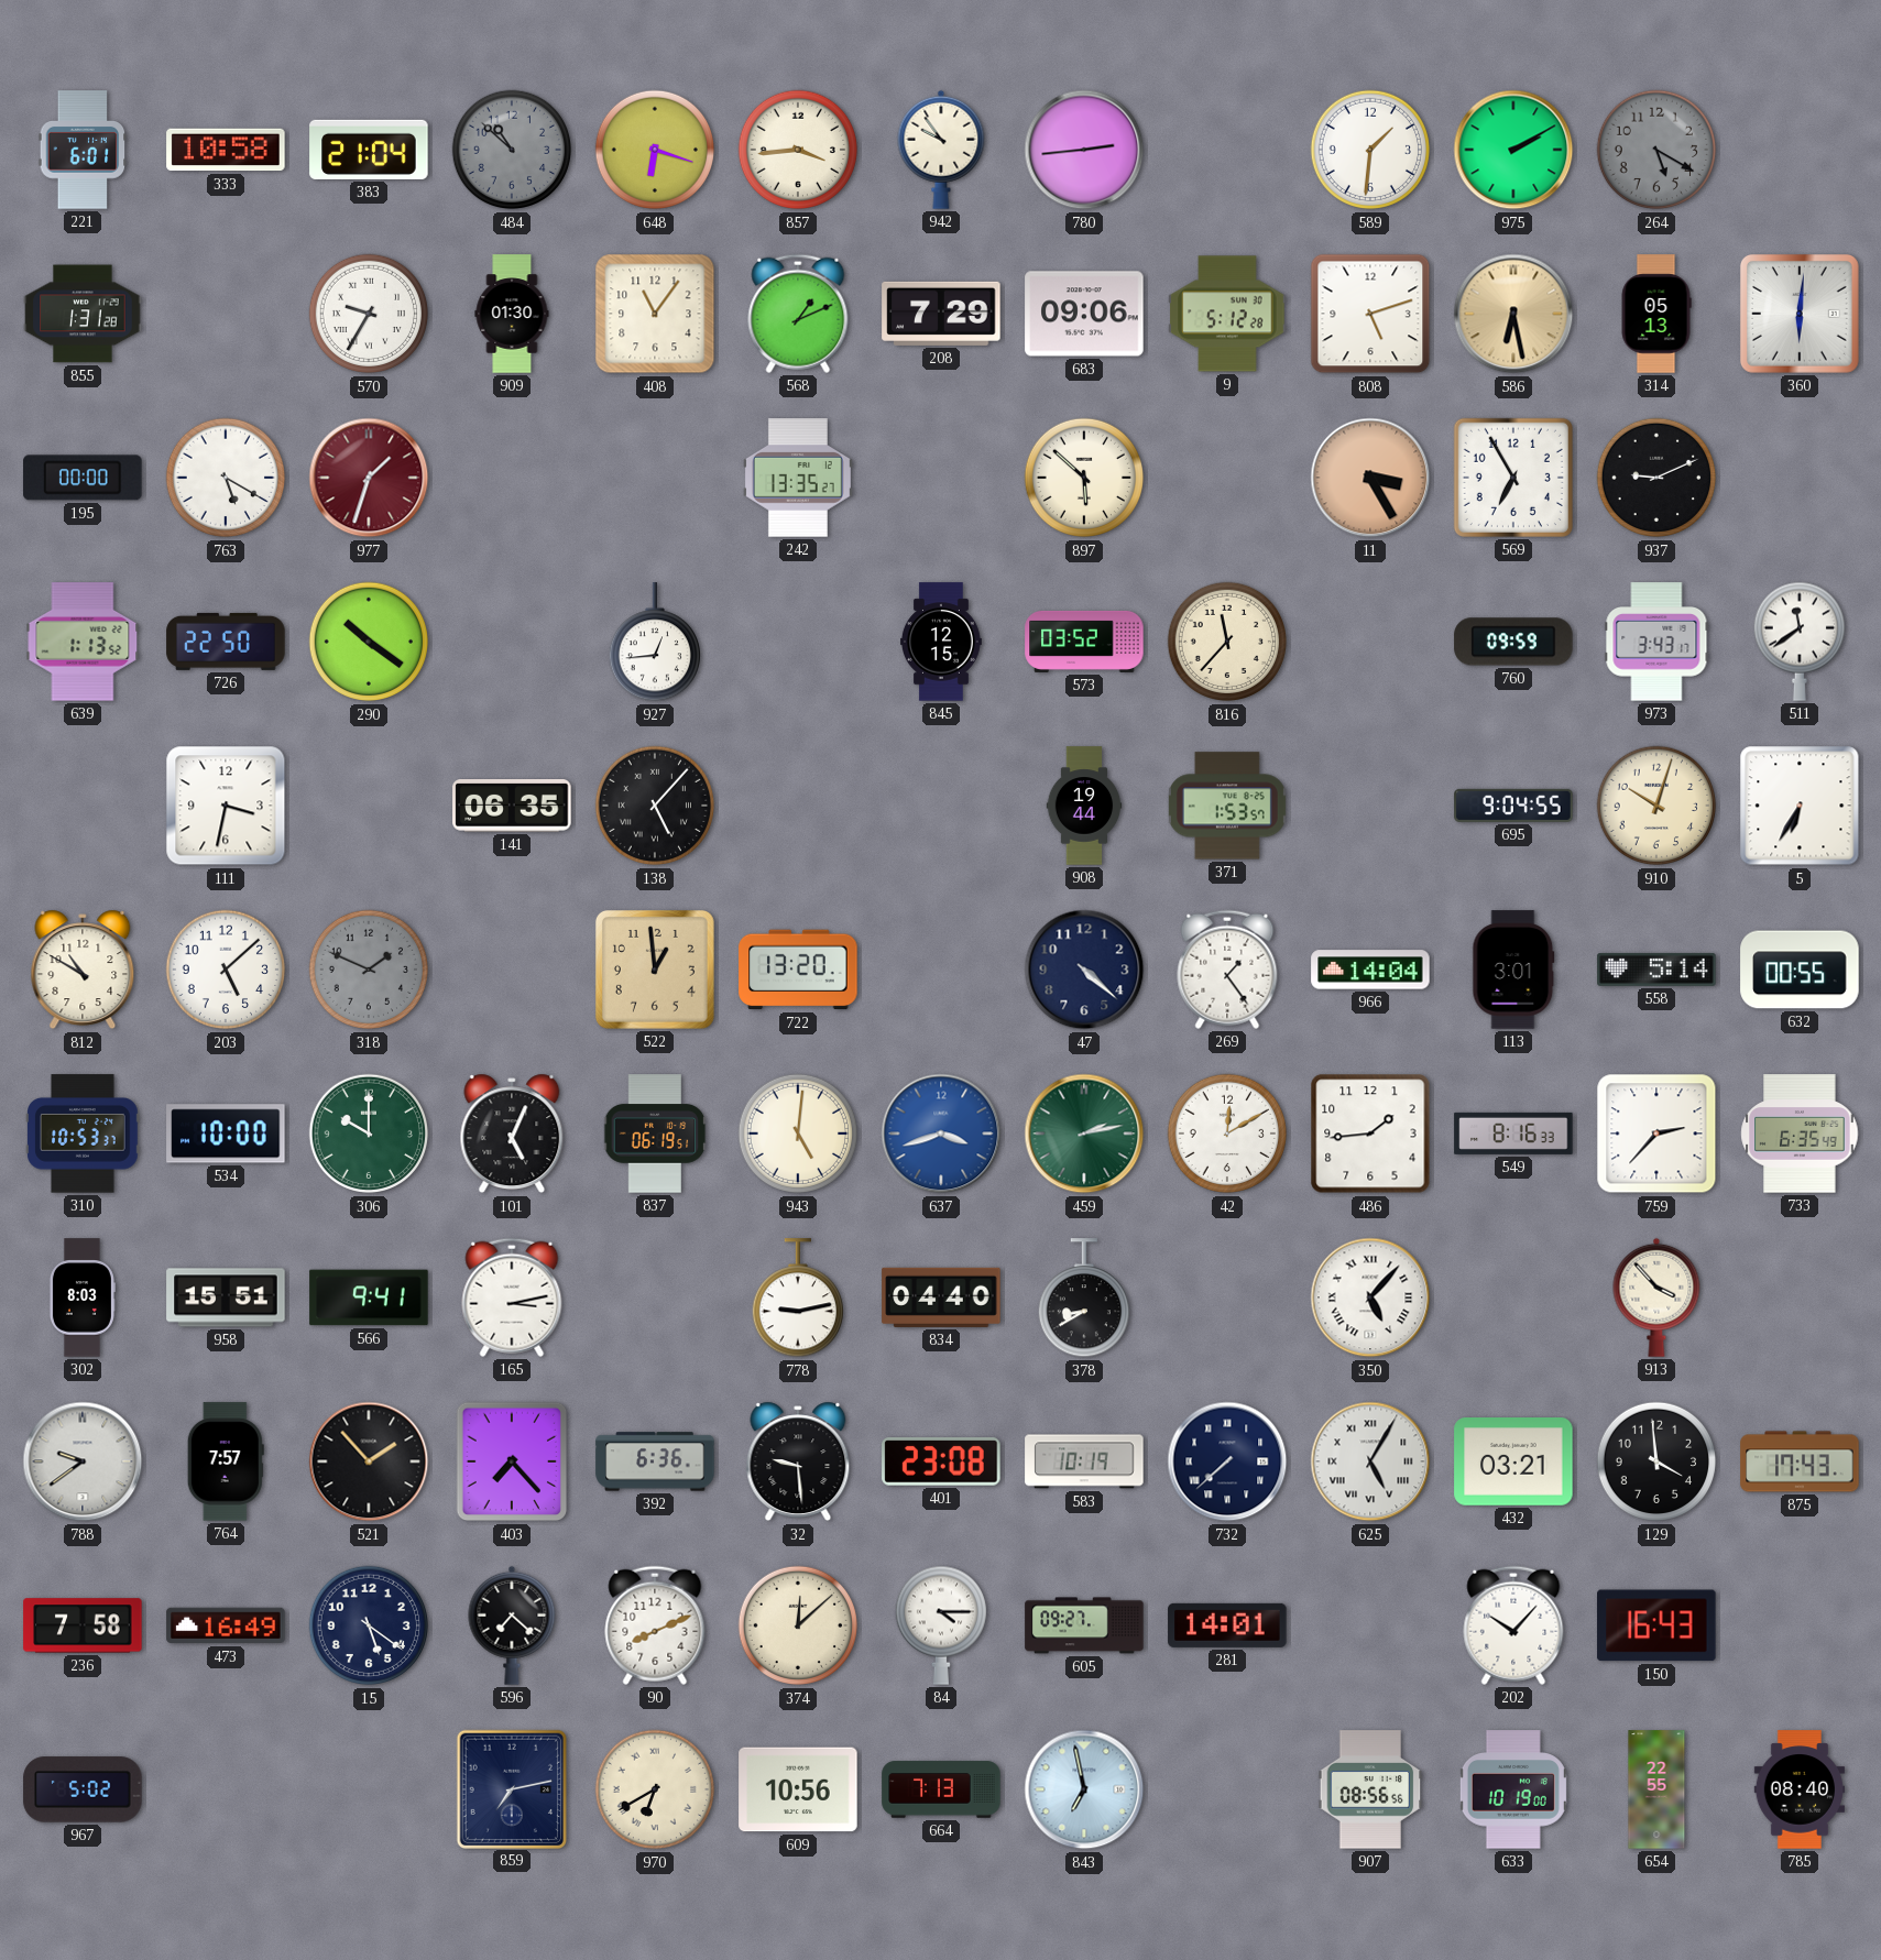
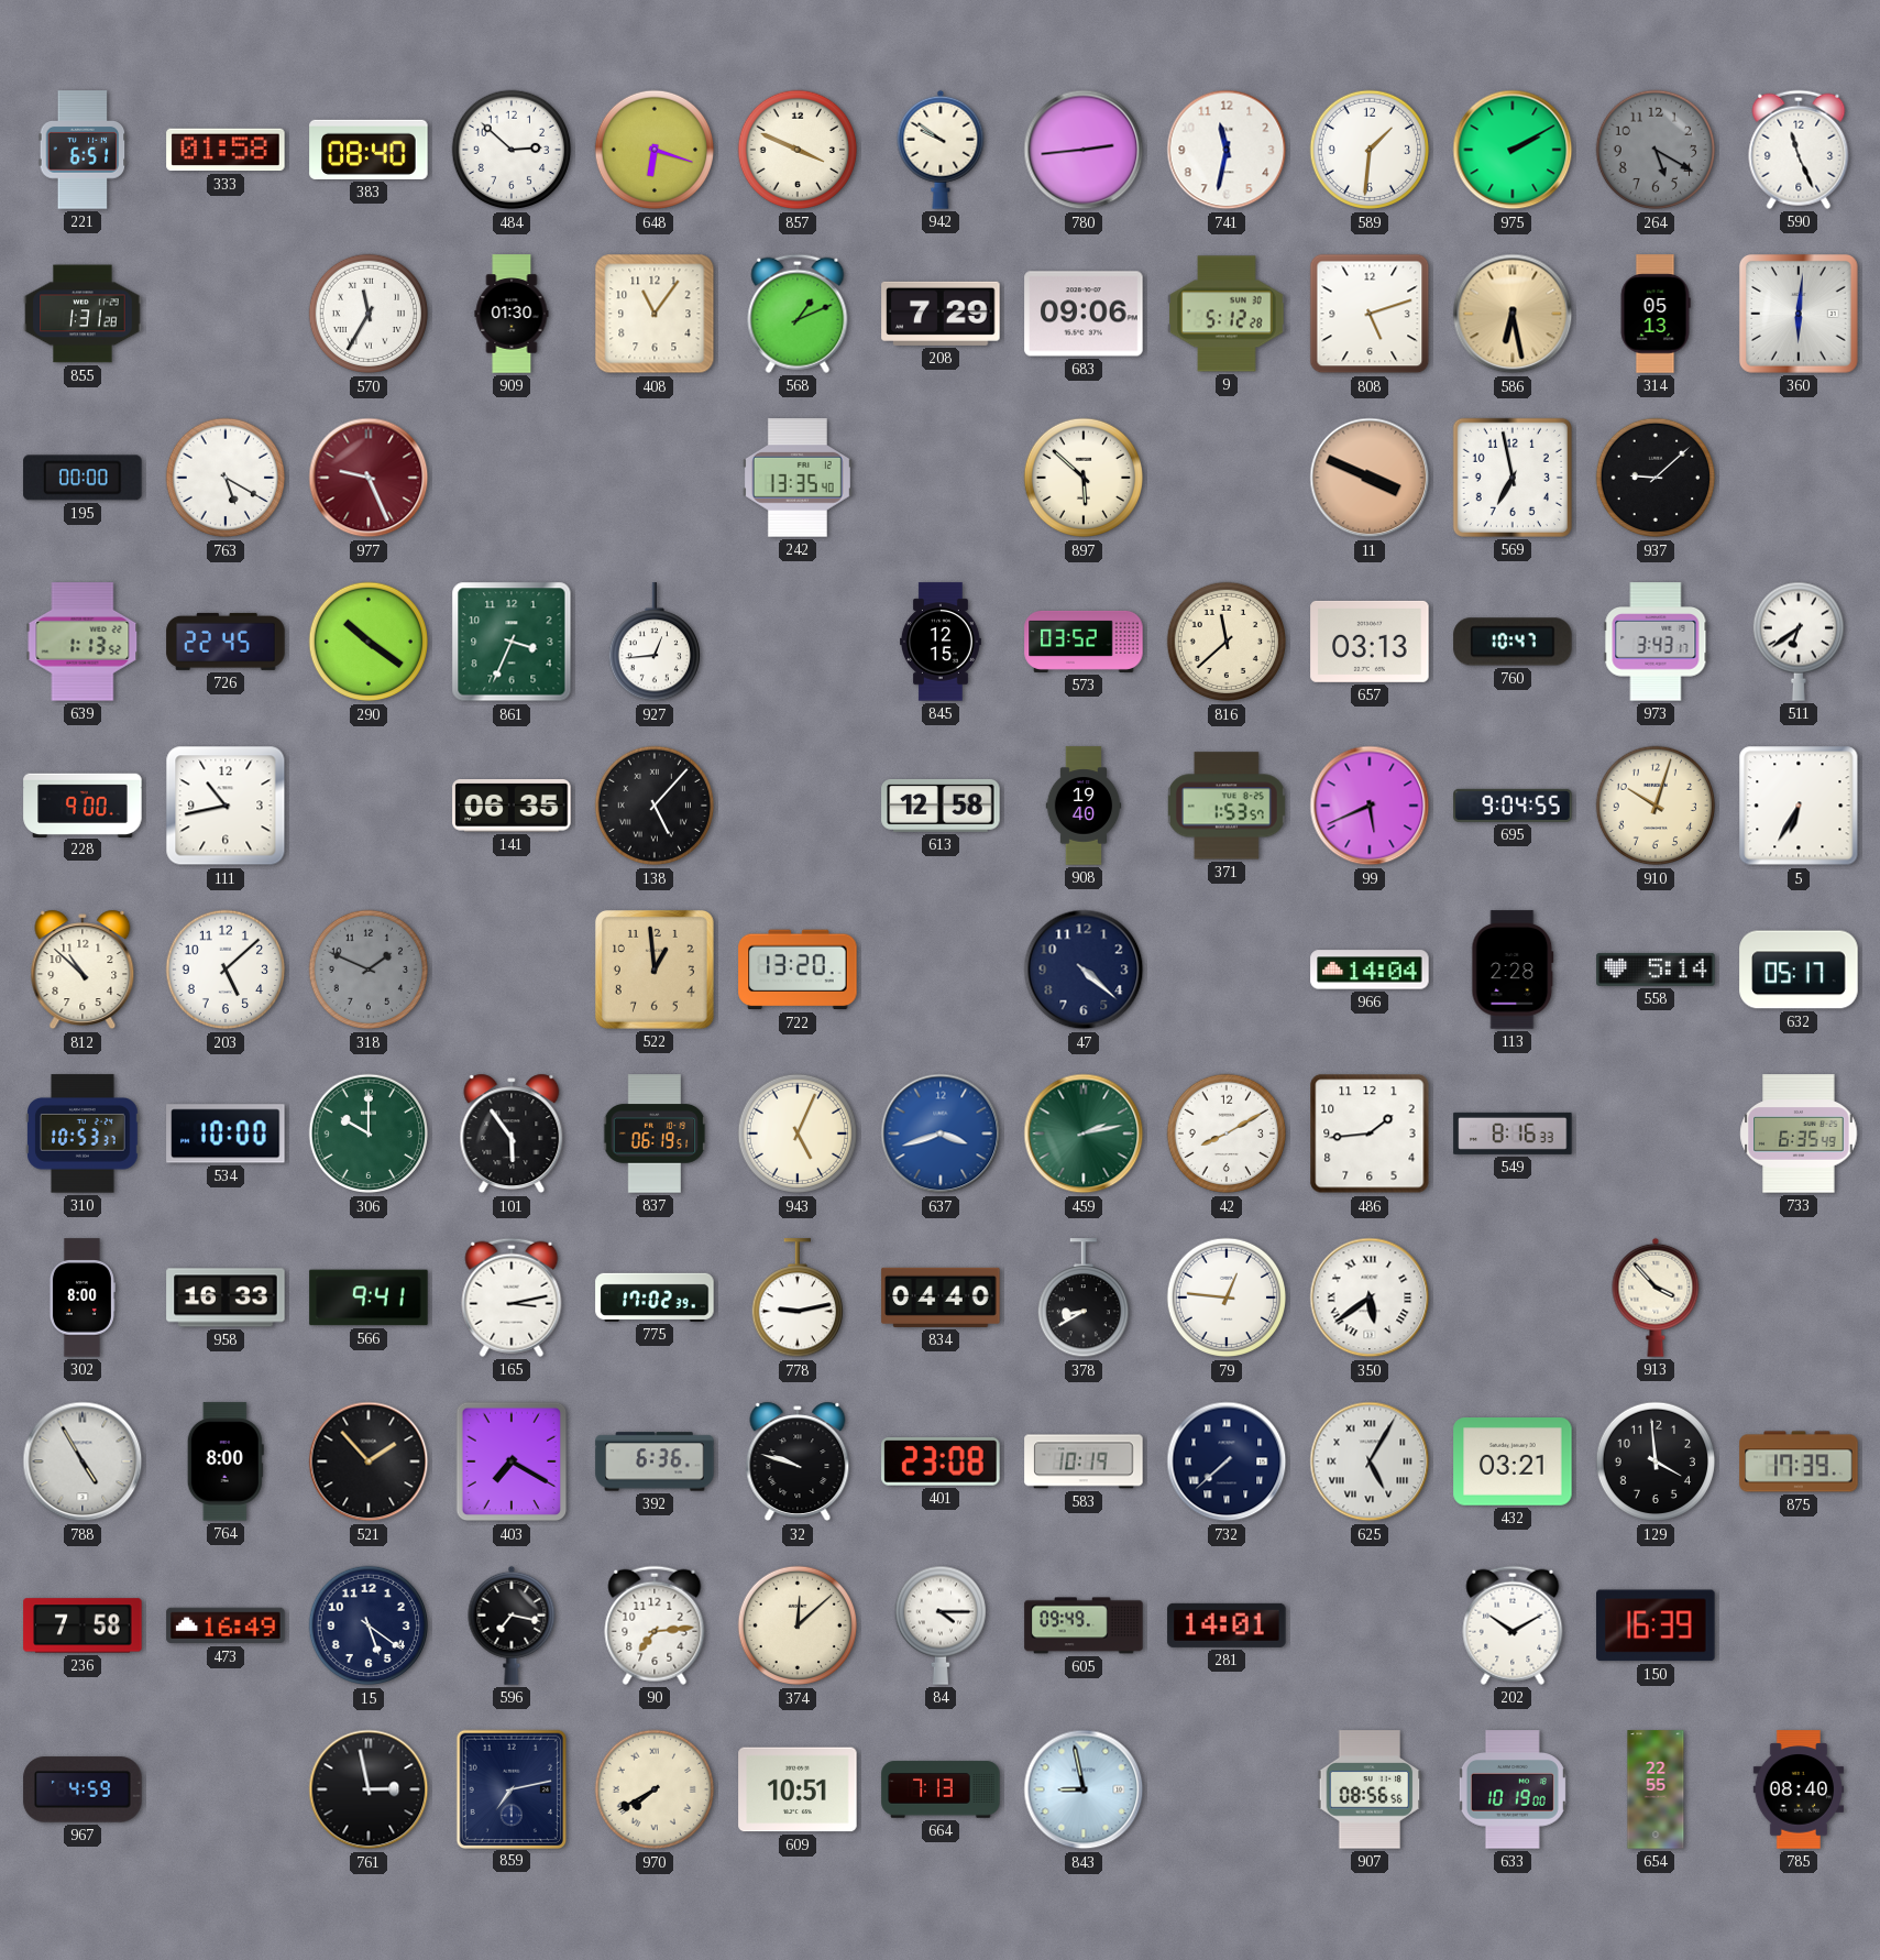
221: 6:01 -> 6:51 (83, 150)
333: 10:58 -> 01:58 (226, 150)
383: 21:04 -> 08:40 (369, 150)
484: 10:52 -> 2:52 (512, 150)
484 dial: grey -> white (512, 150)
857: 3:44 -> 3:49 (798, 150)
942: 9:54 -> 9:51 (941, 150)
741: none -> 11:32 (1227, 150)
590: none -> 11:26 (1799, 150)
570: 9:35 -> 11:35 (369, 314)
977: 1:33 -> 9:26 (369, 478)
242: 13:35:27 -> 13:35:40 (798, 478)
11: 3:25 -> 3:49 (1370, 478)
569: 6:55 -> 6:58 (1513, 478)
937: 9:11 -> 9:08 (1656, 478)
726: 22:50 -> 22:45 (226, 642)
861: none -> 3:34 (512, 642)
816: 11:37 -> 11:38 (1227, 642)
657: none -> 03:13 (1370, 642)
760: 09:59 -> 10:47 (1513, 642)
511: 11:39 -> 6:39 (1797, 642)
228: none -> 9:00 (83, 804)
111: 3:32 -> 10:43 (226, 806)
613: none -> 12:58 (941, 806)
908: 19:44 -> 19:40 (1084, 806)
99: none -> 5:41 (1370, 806)
812: 10:50 -> 10:52 (83, 970)
269: 1:24 -> none (1227, 970)
113: 3:01 -> 2:28 (1513, 970)
632: 00:55 -> 05:17 (1799, 970)
101: 5:04 -> 5:54 (512, 1134)
943: 5:01 -> 5:04 (798, 1134)
42: 12:10 -> 8:10 (1227, 1134)
759: 2:37 -> none (1656, 1134)
302: 8:03 -> 8:00 (81, 1297)
958: 15:51 -> 16:33 (226, 1297)
775: none -> 17:02 (655, 1297)
79: none -> 12:46 (1227, 1297)
350: 5:07 -> 5:39 (1370, 1297)
788: 9:39 -> 4:55 (83, 1461)
764: 7:57 -> 8:00 (226, 1461)
403: 7:23 -> 7:20 (512, 1461)
32: 9:29 -> 9:48 (798, 1461)
875: 17:43 -> 17:39 (1799, 1461)
596: 7:22 -> 7:17 (512, 1625)
90: 8:11 -> 7:14 (655, 1625)
605: 09:27 -> 09:49 (1084, 1625)
202: 10:07 -> 10:10 (1513, 1625)
150: 16:43 -> 16:39 (1656, 1625)
967: 5:02 -> 4:59 (83, 1789)
761: none -> 2:58 (369, 1789)
970: 6:40 -> 7:40 (655, 1789)
609: 10:56 -> 10:51 (798, 1789)
843: 6:58 -> 8:58 (1084, 1789)
